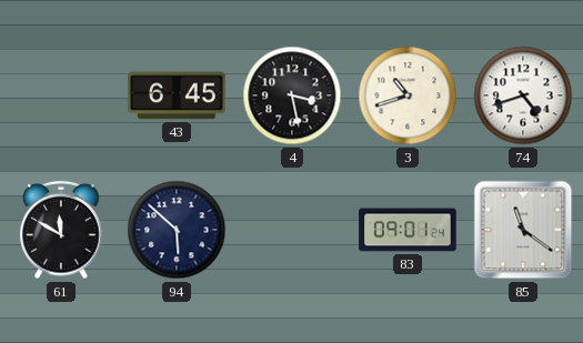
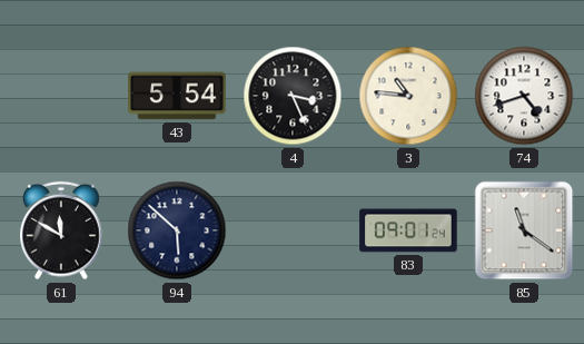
43: 6:45 -> 5:54 (177, 96)
4: 3:28 -> 3:26 (293, 96)
3: 10:42 -> 10:46 (408, 96)
